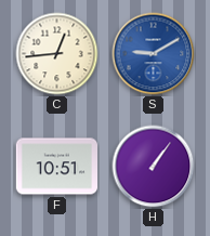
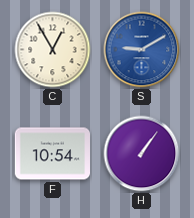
C: 12:44 -> 12:55 (53, 50)
F: 10:51 -> 10:54 (52, 154)
